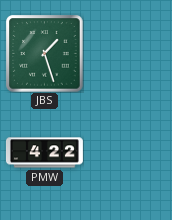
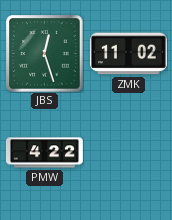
JBS: 1:27 -> 12:27 (44, 54)
ZMK: none -> 11:02 (128, 54)
